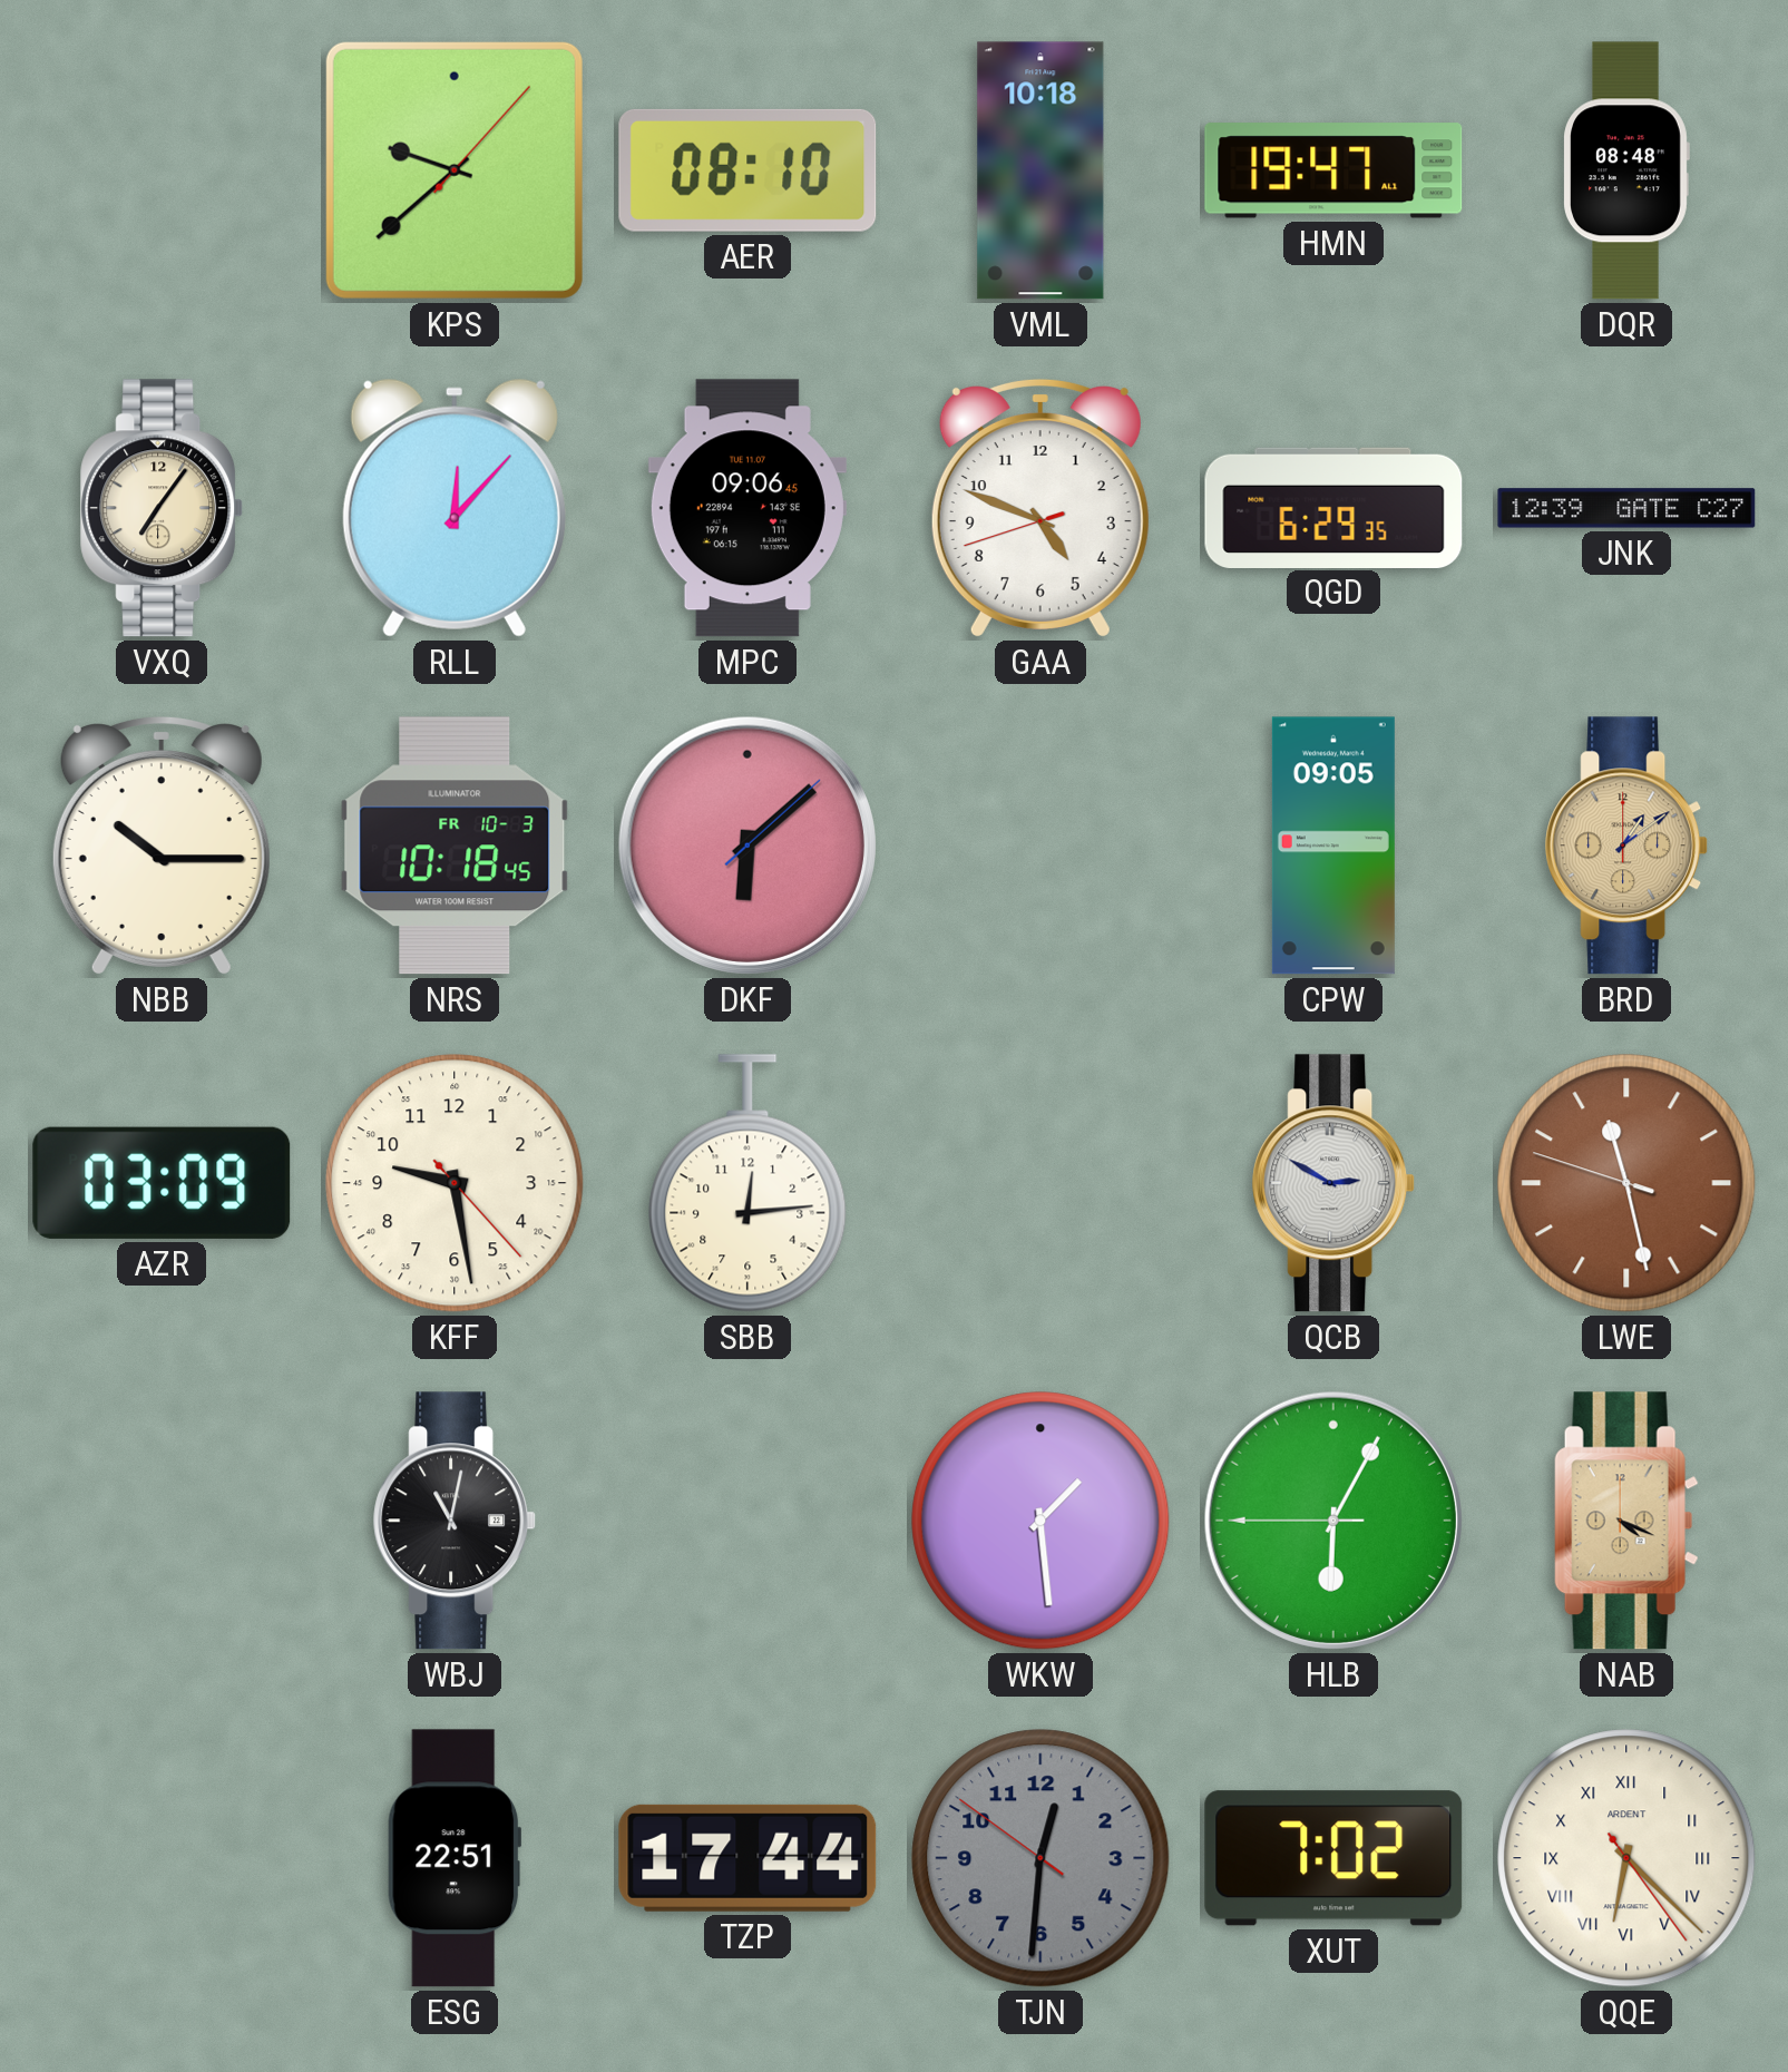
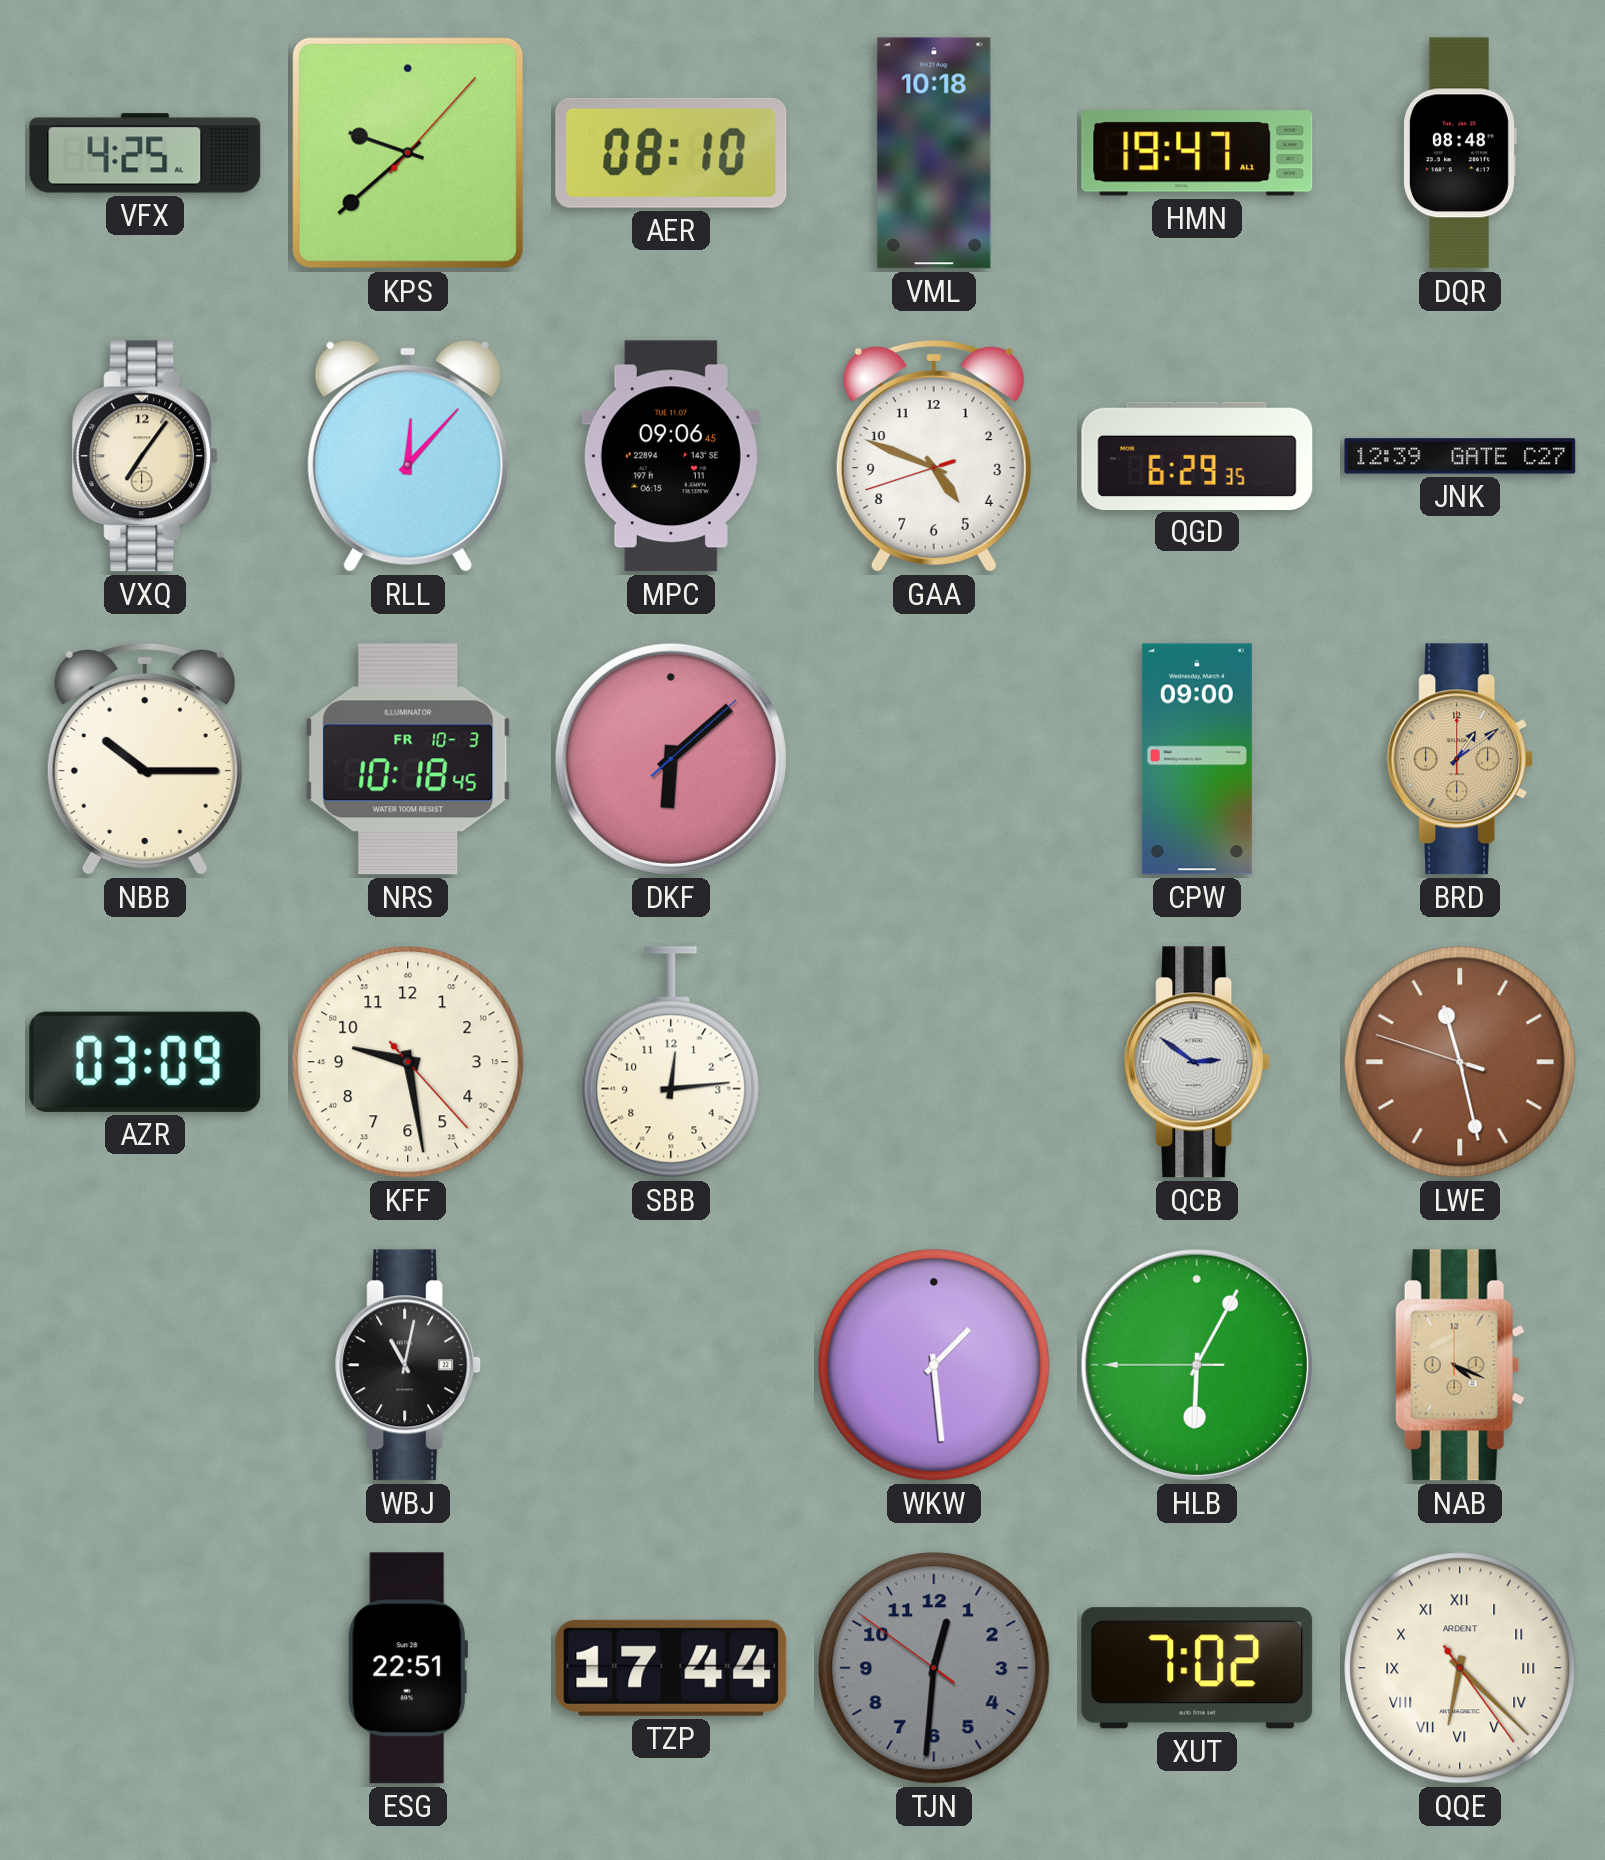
VFX: none -> 4:25 (145, 153)
CPW: 09:05 -> 09:00 (1197, 759)
QCB: 2:50 -> 2:51 (1198, 1062)
